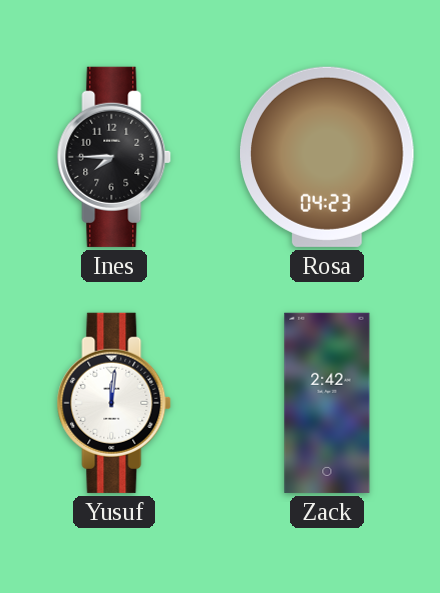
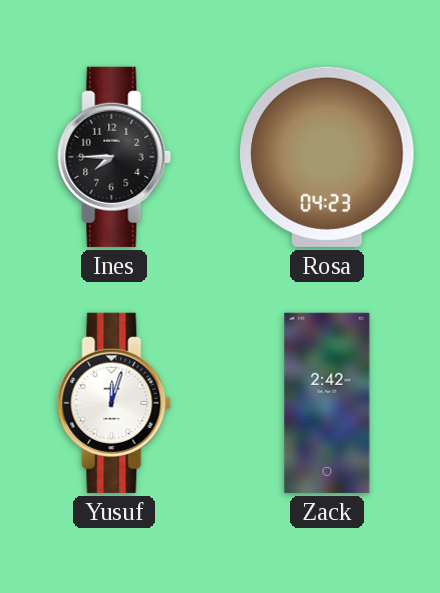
Yusuf: 12:01 -> 12:03 (114, 403)
